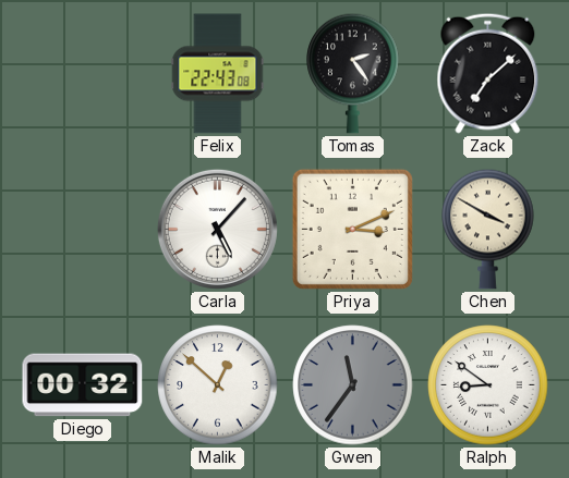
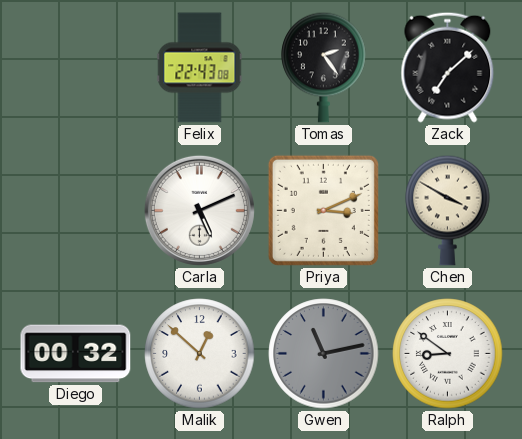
Carla: 5:07 -> 5:11 (199, 210)
Gwen: 11:36 -> 11:13 (324, 354)
